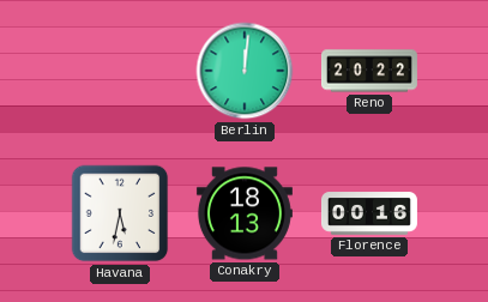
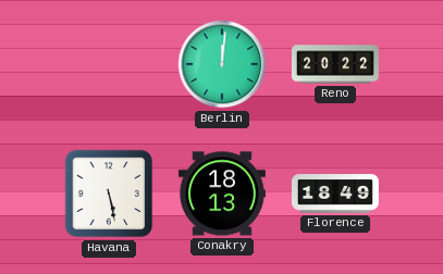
Havana: 5:32 -> 5:28 (109, 194)
Florence: 00:16 -> 18:49 (335, 194)
